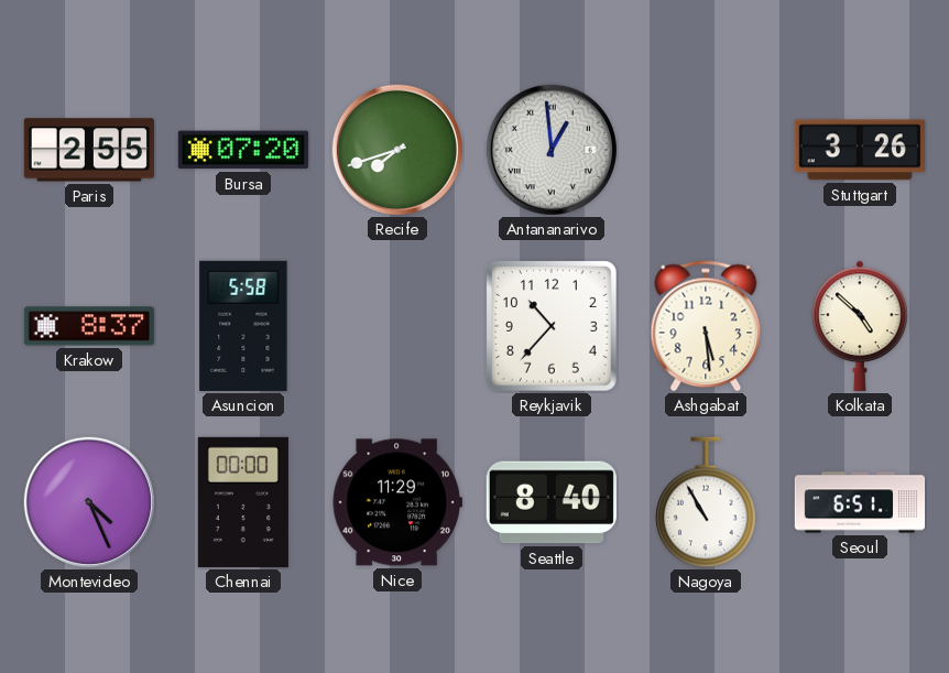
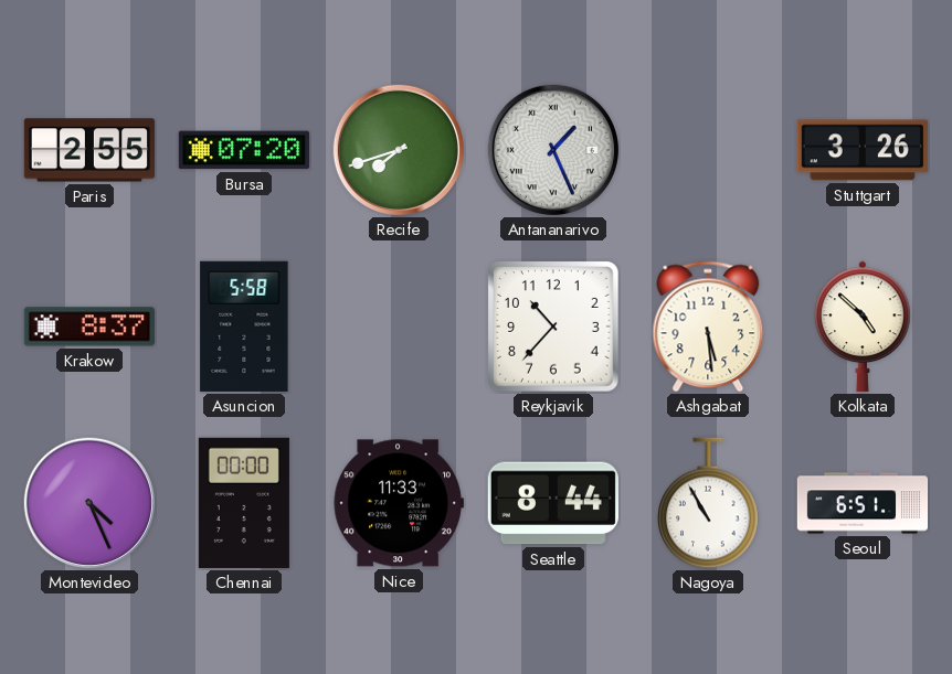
Antananarivo: 12:59 -> 1:26 (553, 150)
Nice: 11:29 -> 11:33 (399, 503)
Seattle: 8:40 -> 8:44 (553, 503)
